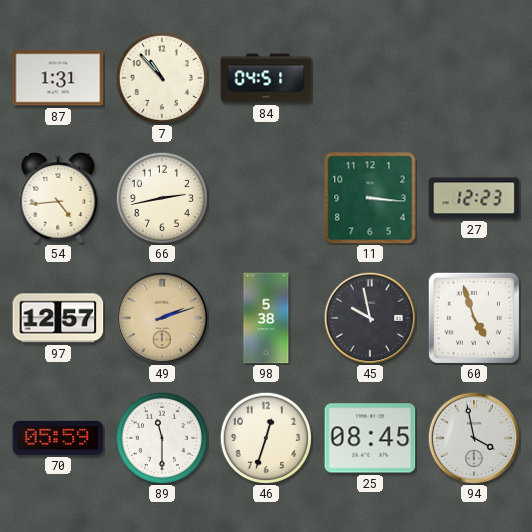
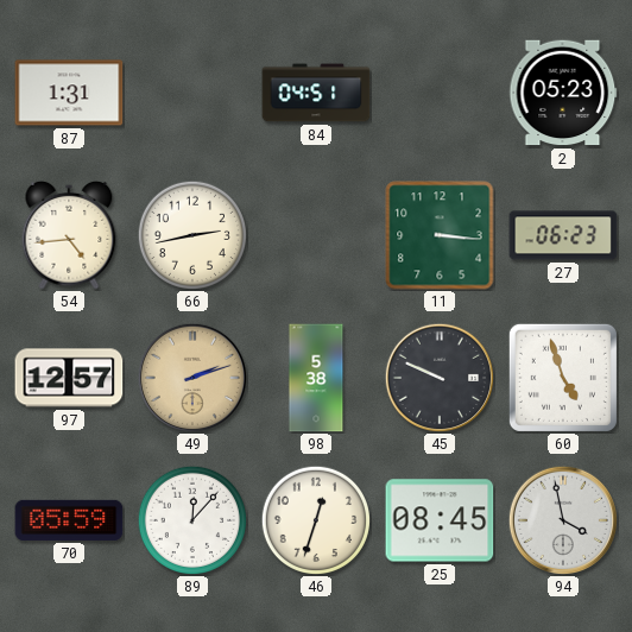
7: 10:53 -> none (161, 77)
2: none -> 05:23 (563, 93)
27: 12:23 -> 06:23 (563, 235)
45: 9:58 -> 9:49 (438, 377)
89: 11:30 -> 12:07 (191, 519)
